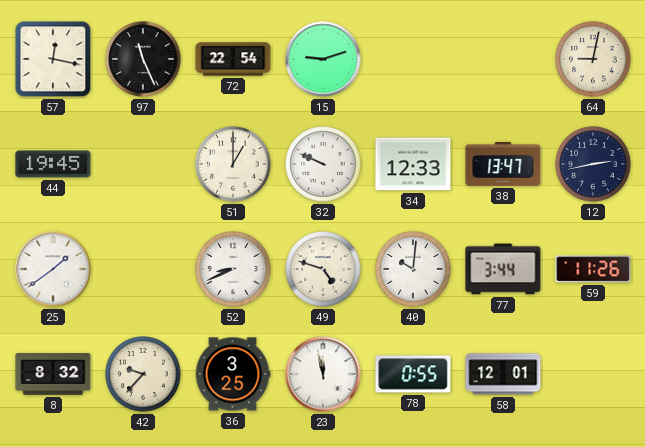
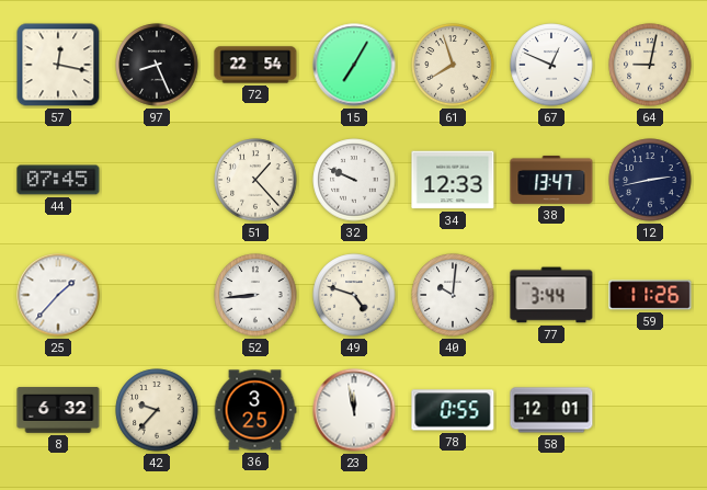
97: 11:26 -> 8:26 (157, 65)
15: 9:12 -> 7:05 (354, 65)
61: none -> 7:57 (453, 65)
67: none -> 12:49 (551, 65)
44: 19:45 -> 07:45 (58, 180)
51: 1:00 -> 1:23 (255, 180)
25: 1:39 -> 1:37 (58, 295)
52: 8:41 -> 8:44 (255, 295)
8: 8:32 -> 6:32 (58, 410)
